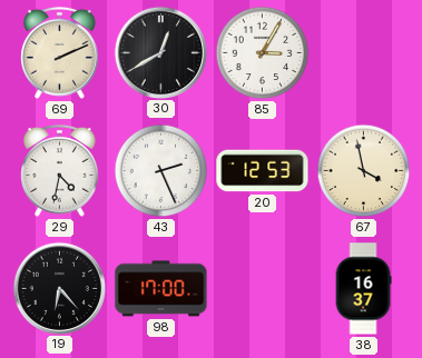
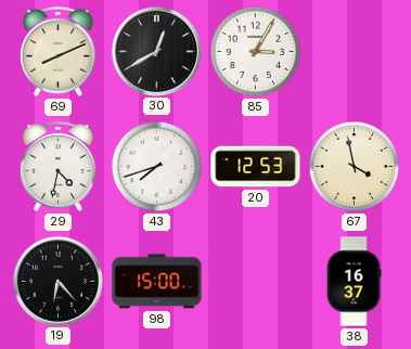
69: 2:11 -> 8:11 (59, 51)
43: 2:26 -> 7:42 (157, 167)
98: 17:00 -> 15:00 (157, 282)
